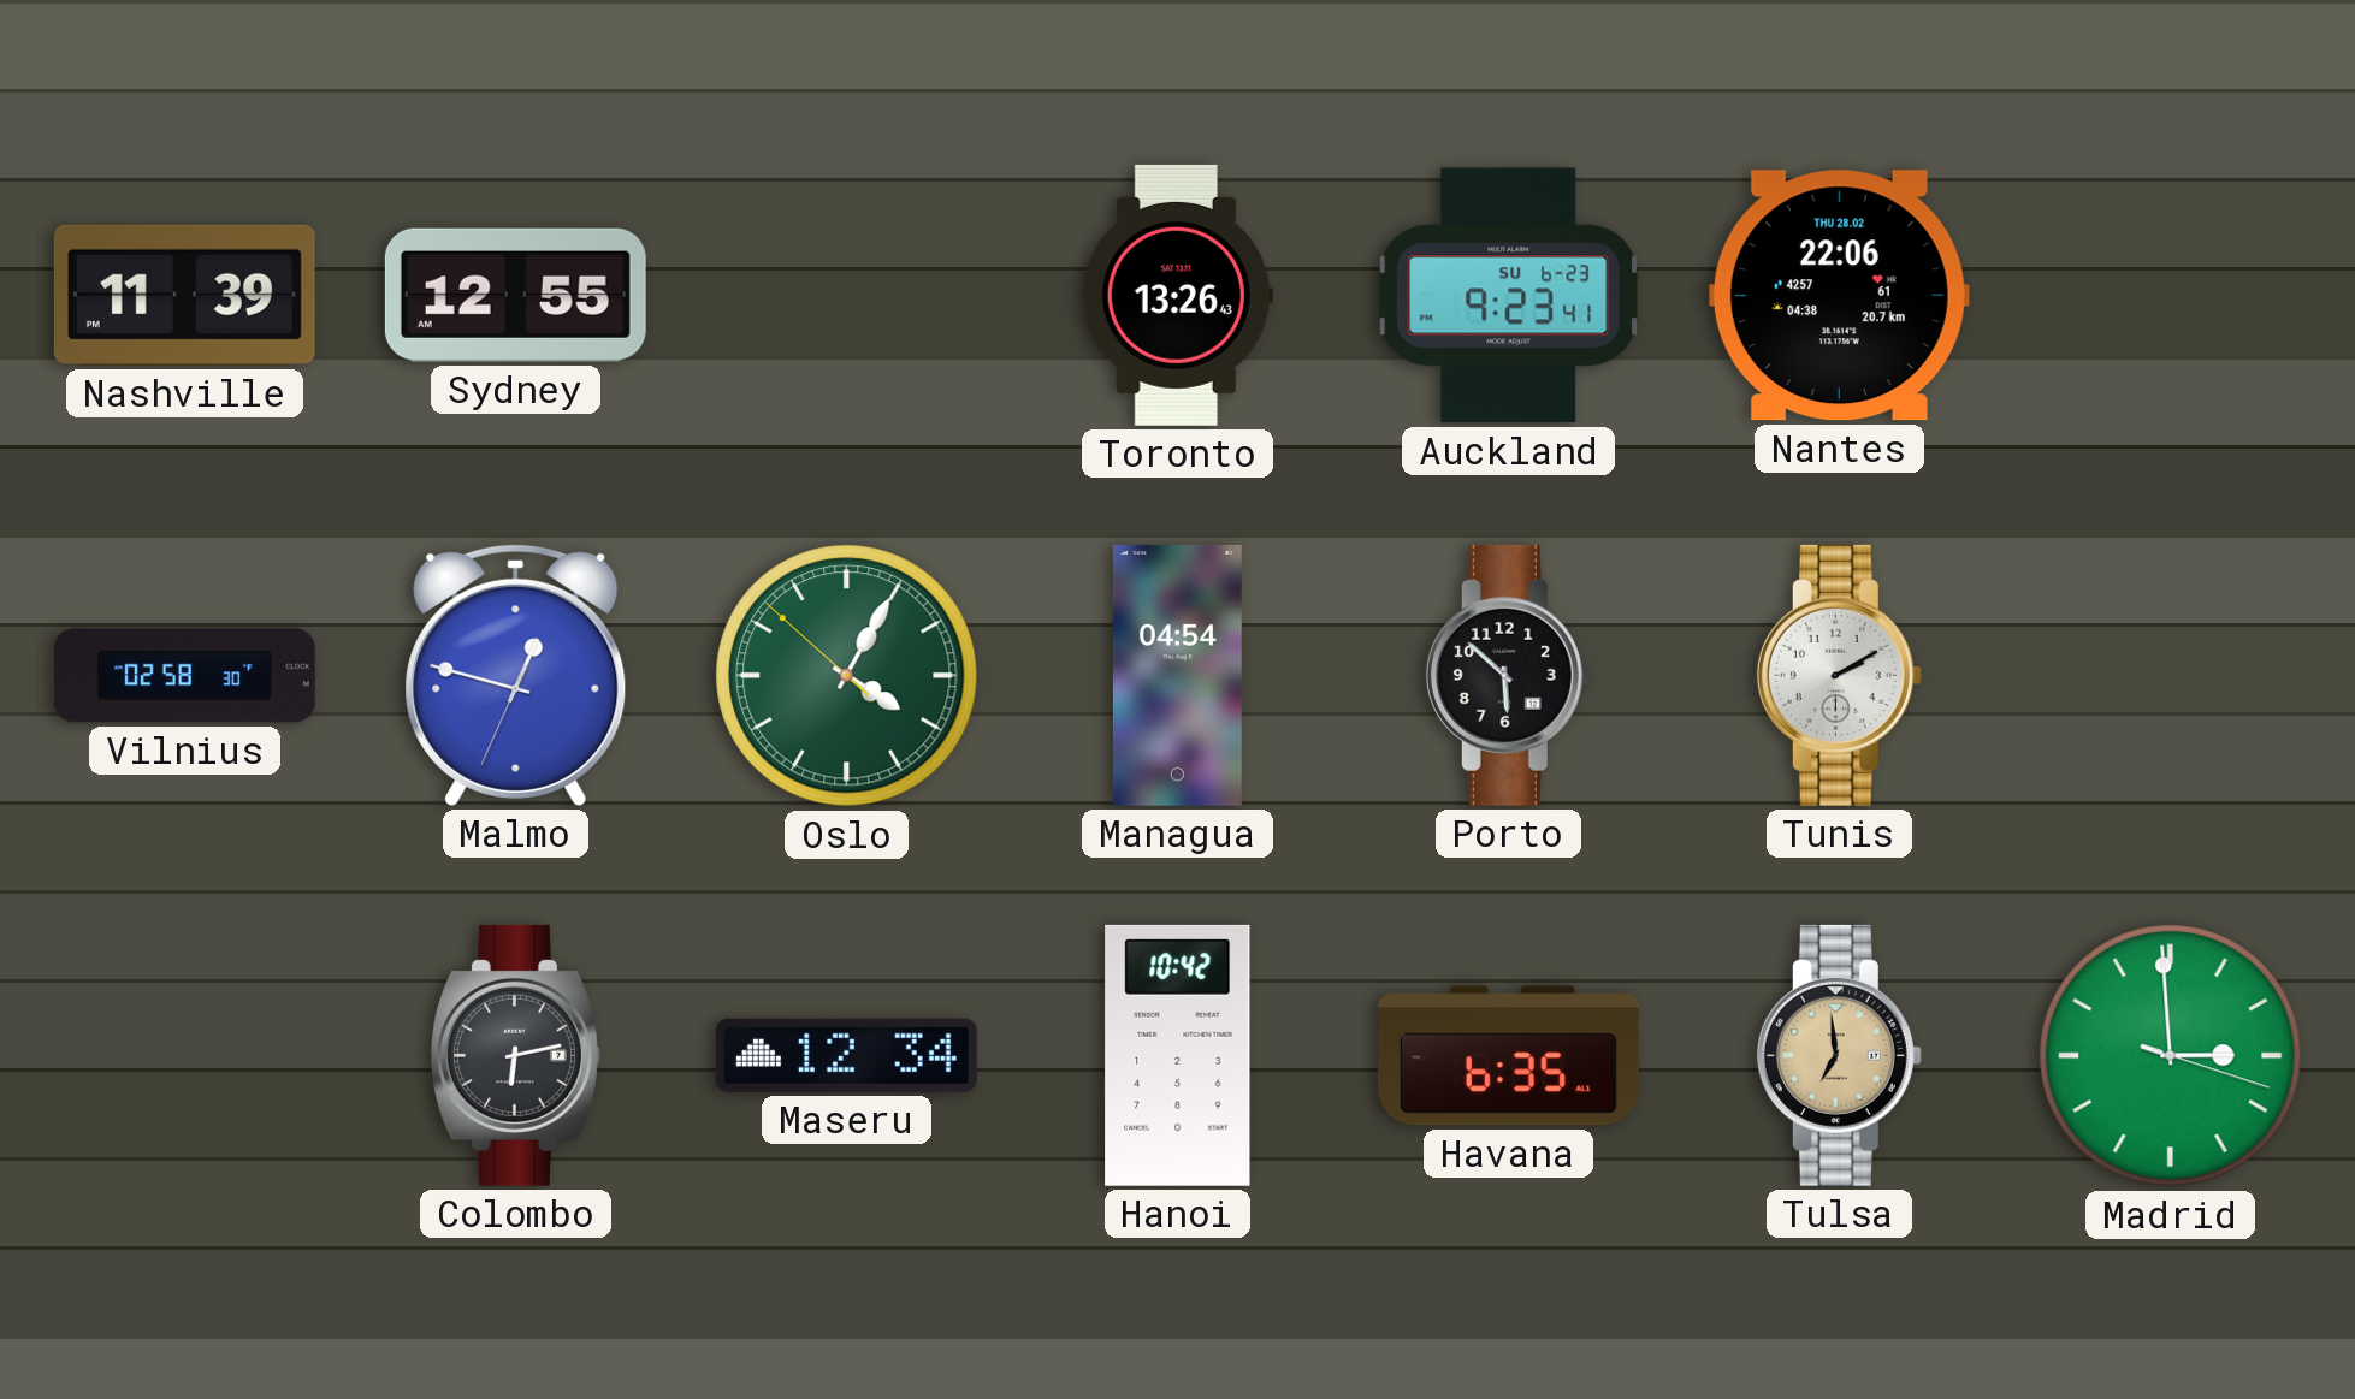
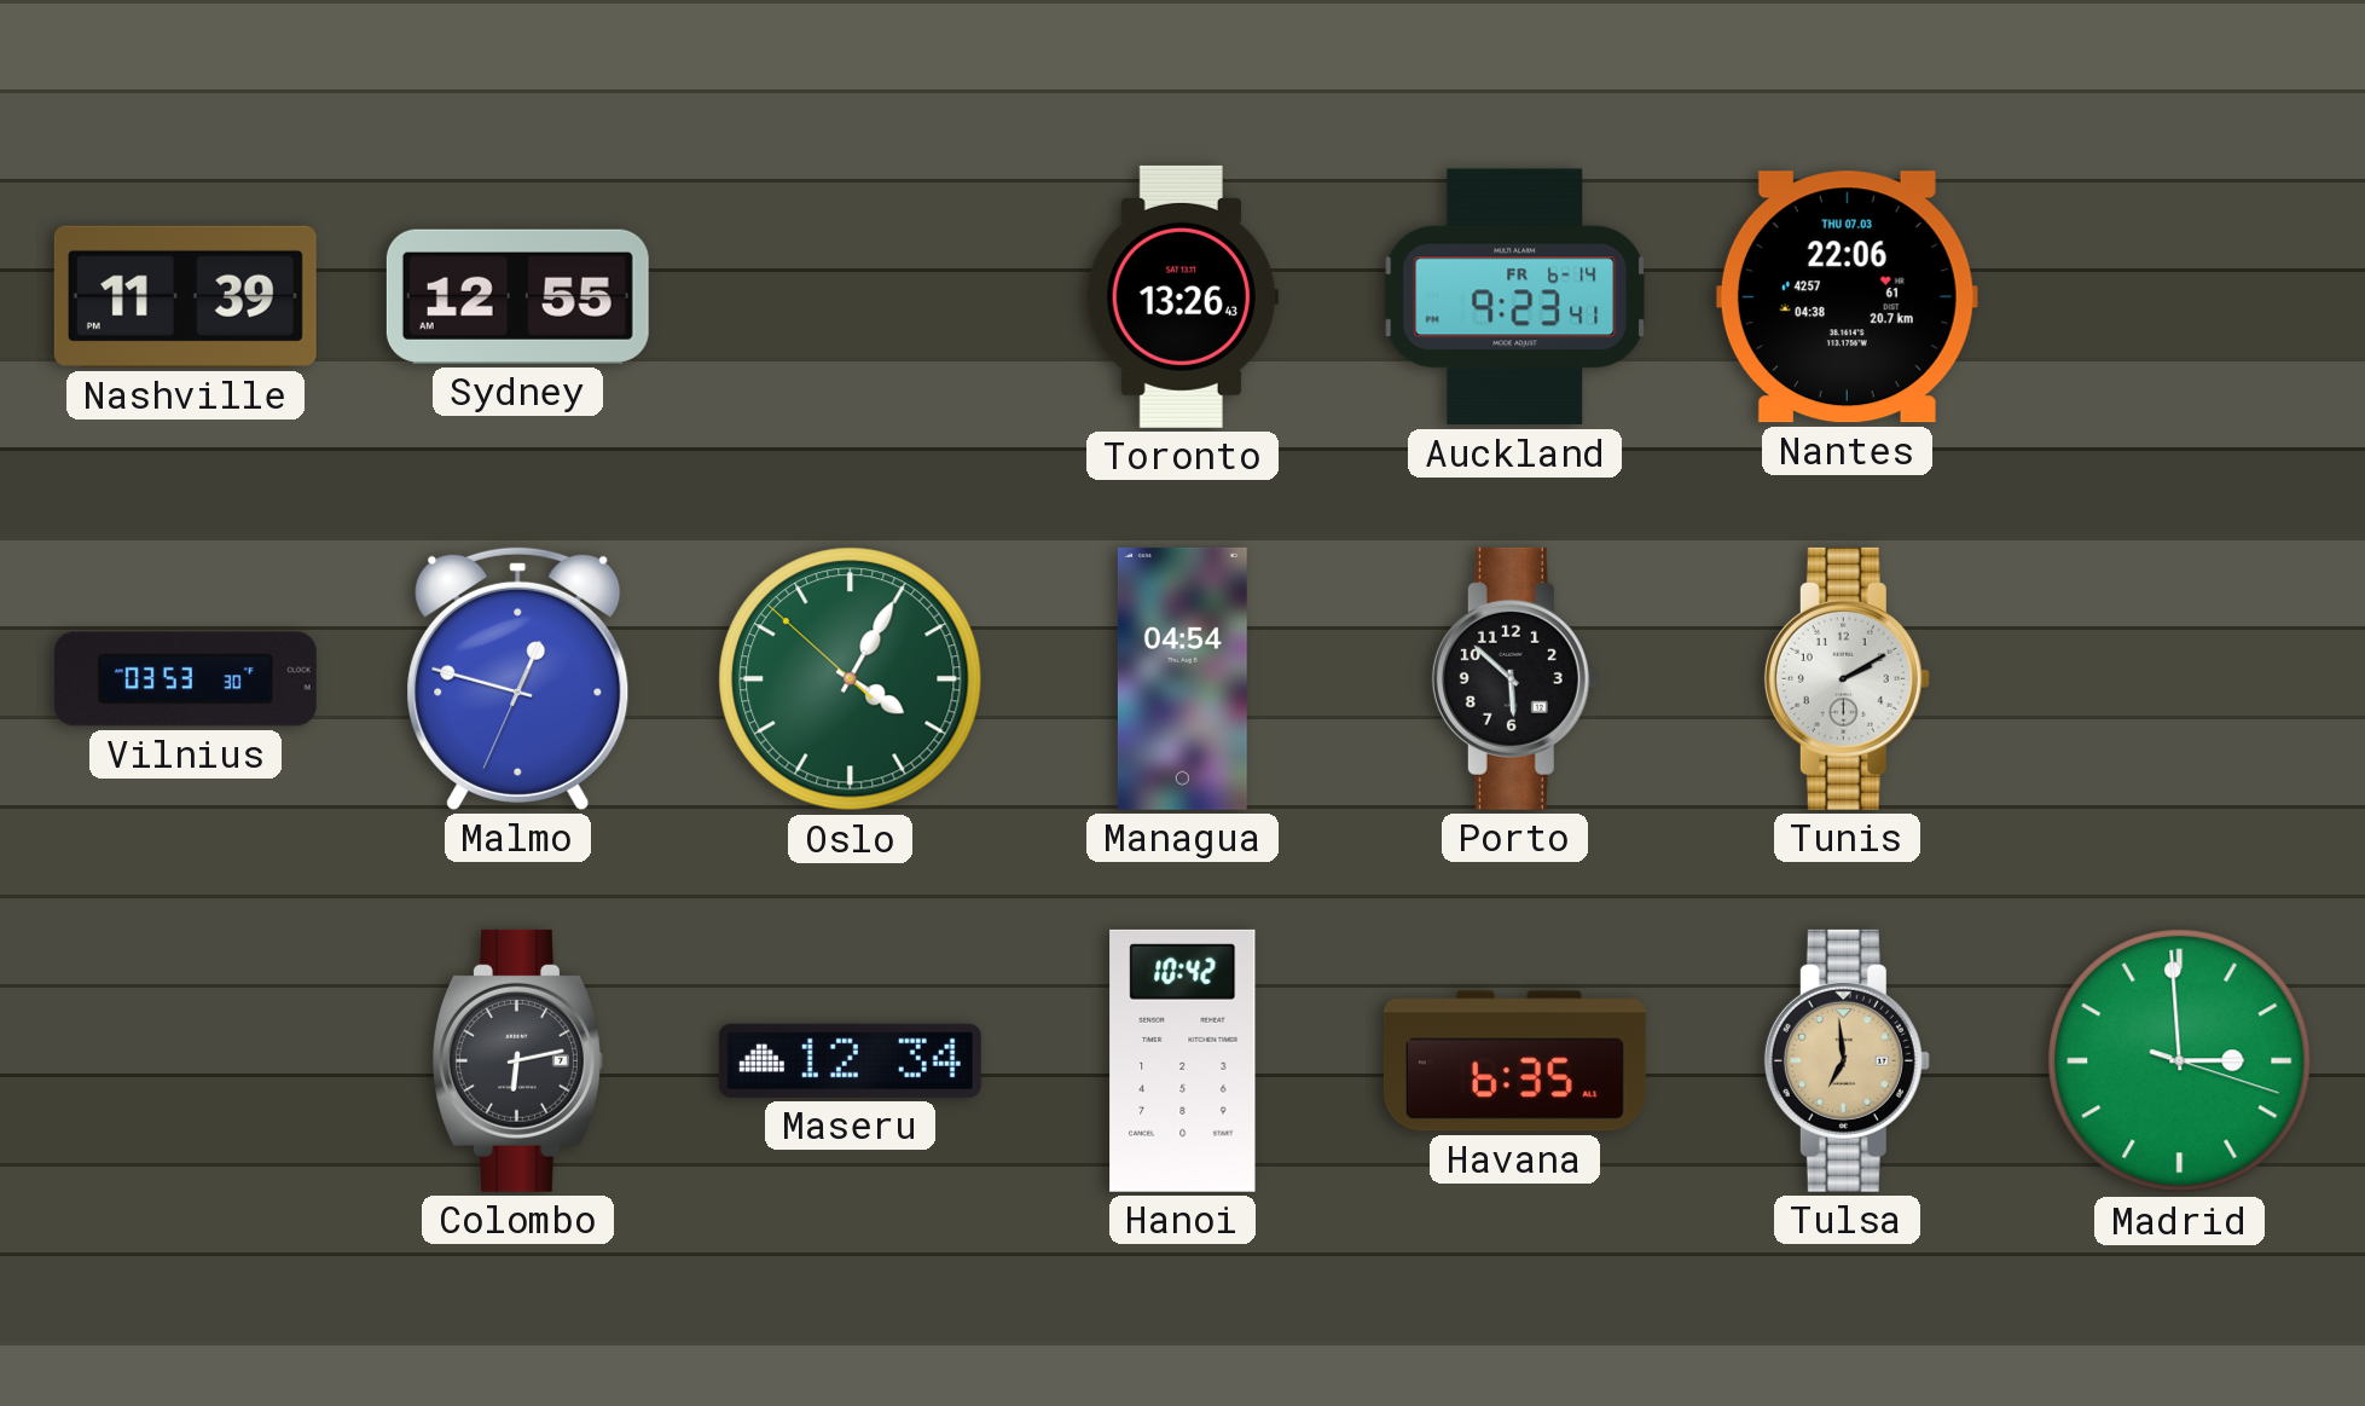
Auckland date: SU 6-23 -> FR 6-14 (1515, 297)
Nantes date: THU 28.02 -> THU 07.03 (1847, 297)
Vilnius: 02:58 -> 03:53 (185, 679)
